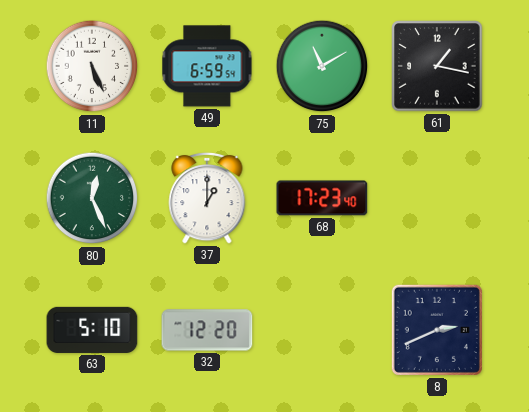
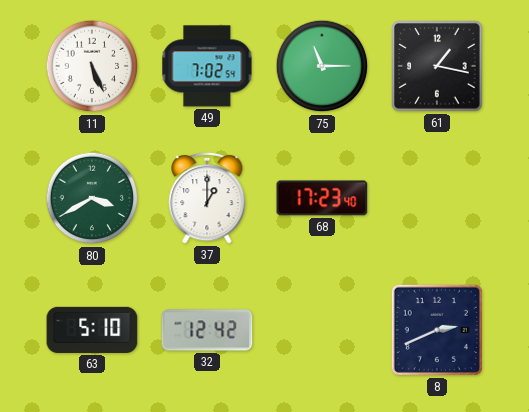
49: 6:59 -> 7:02 (207, 66)
75: 11:10 -> 11:15 (322, 66)
80: 12:26 -> 3:40 (92, 198)
32: 12:20 -> 12:42 (207, 330)
